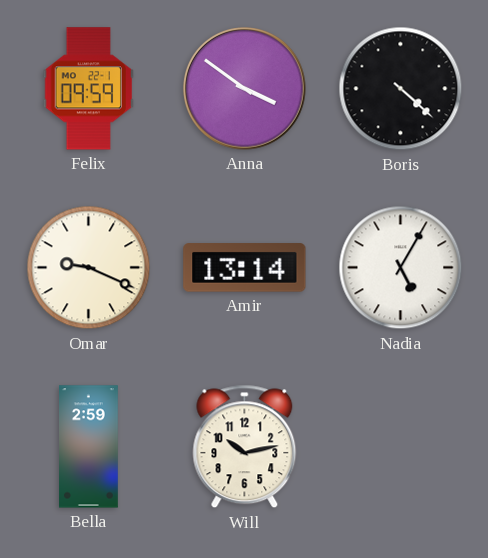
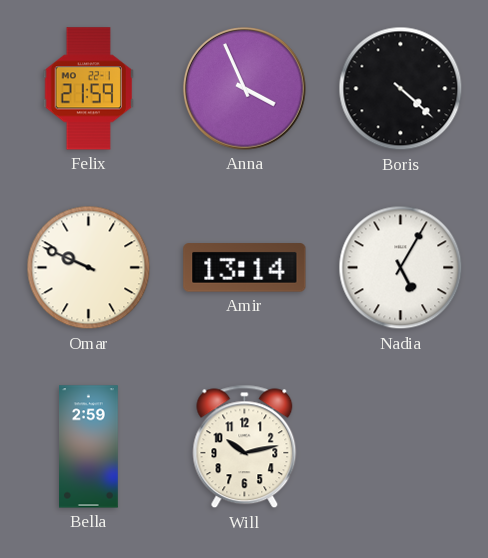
Felix: 09:59 -> 21:59 (89, 89)
Anna: 3:51 -> 3:56 (245, 89)
Omar: 9:19 -> 9:49 (89, 268)
